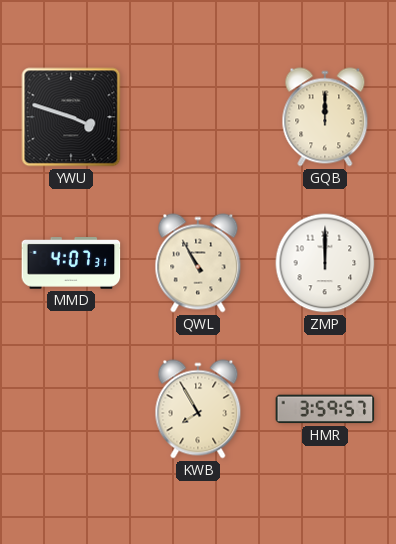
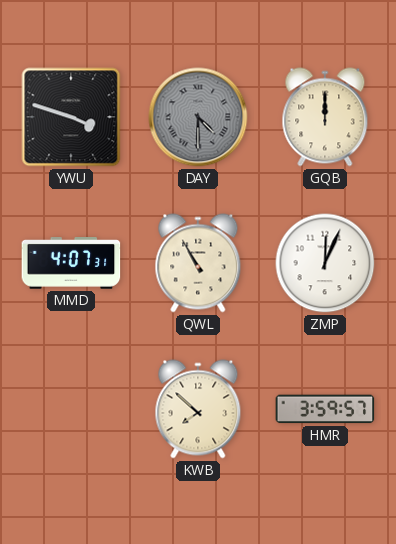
DAY: none -> 4:30 (198, 117)
ZMP: 12:00 -> 12:04 (325, 263)
KWB: 7:55 -> 7:52 (198, 409)
